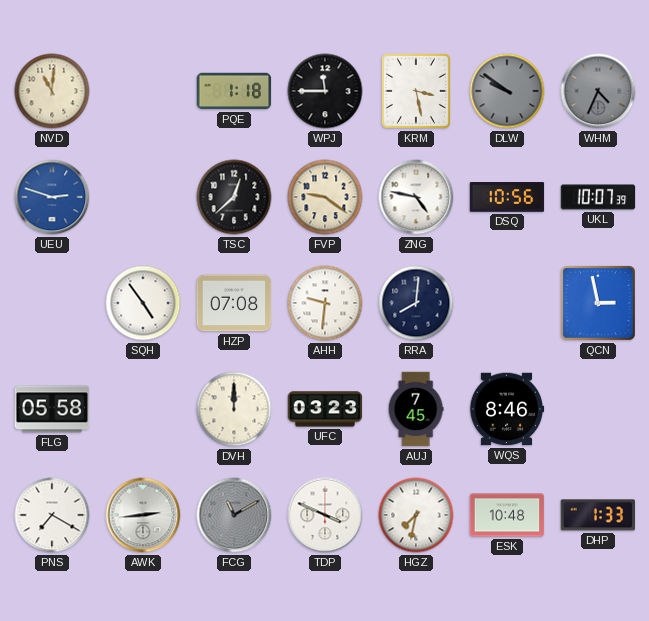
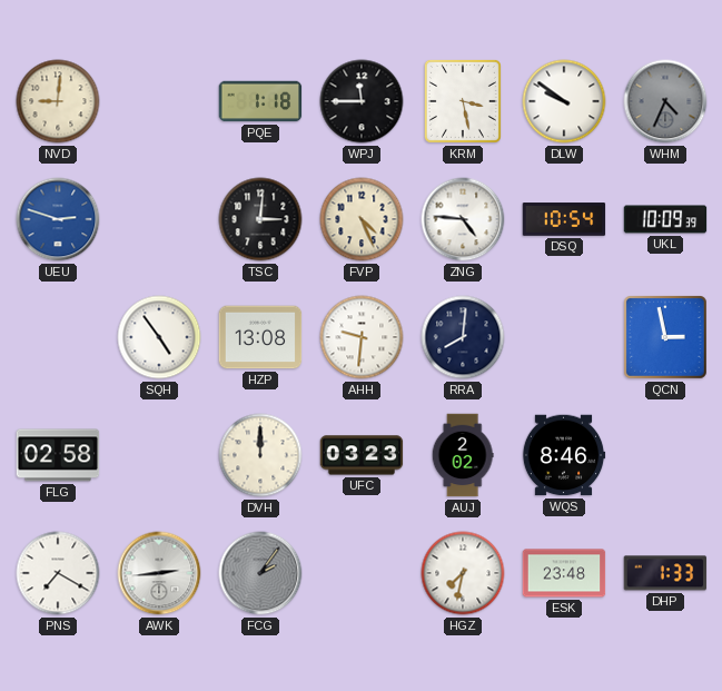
NVD: 11:01 -> 9:01 (58, 101)
DLW dial: grey -> white (564, 101)
TSC: 12:38 -> 3:01 (260, 219)
FVP: 9:21 -> 4:26 (362, 219)
ZNG: 4:47 -> 4:46 (463, 219)
DSQ: 10:56 -> 10:54 (564, 219)
UKL: 10:07 -> 10:09 (665, 219)
HZP: 07:08 -> 13:08 (260, 337)
FLG: 05:58 -> 02:58 (58, 455)
AUJ: 7:45 -> 2:02 (463, 455)
FCG: 11:10 -> 2:06 (260, 573)
TDP: 3:49 -> none (325, 515)
ESK: 10:48 -> 23:48 (564, 573)
